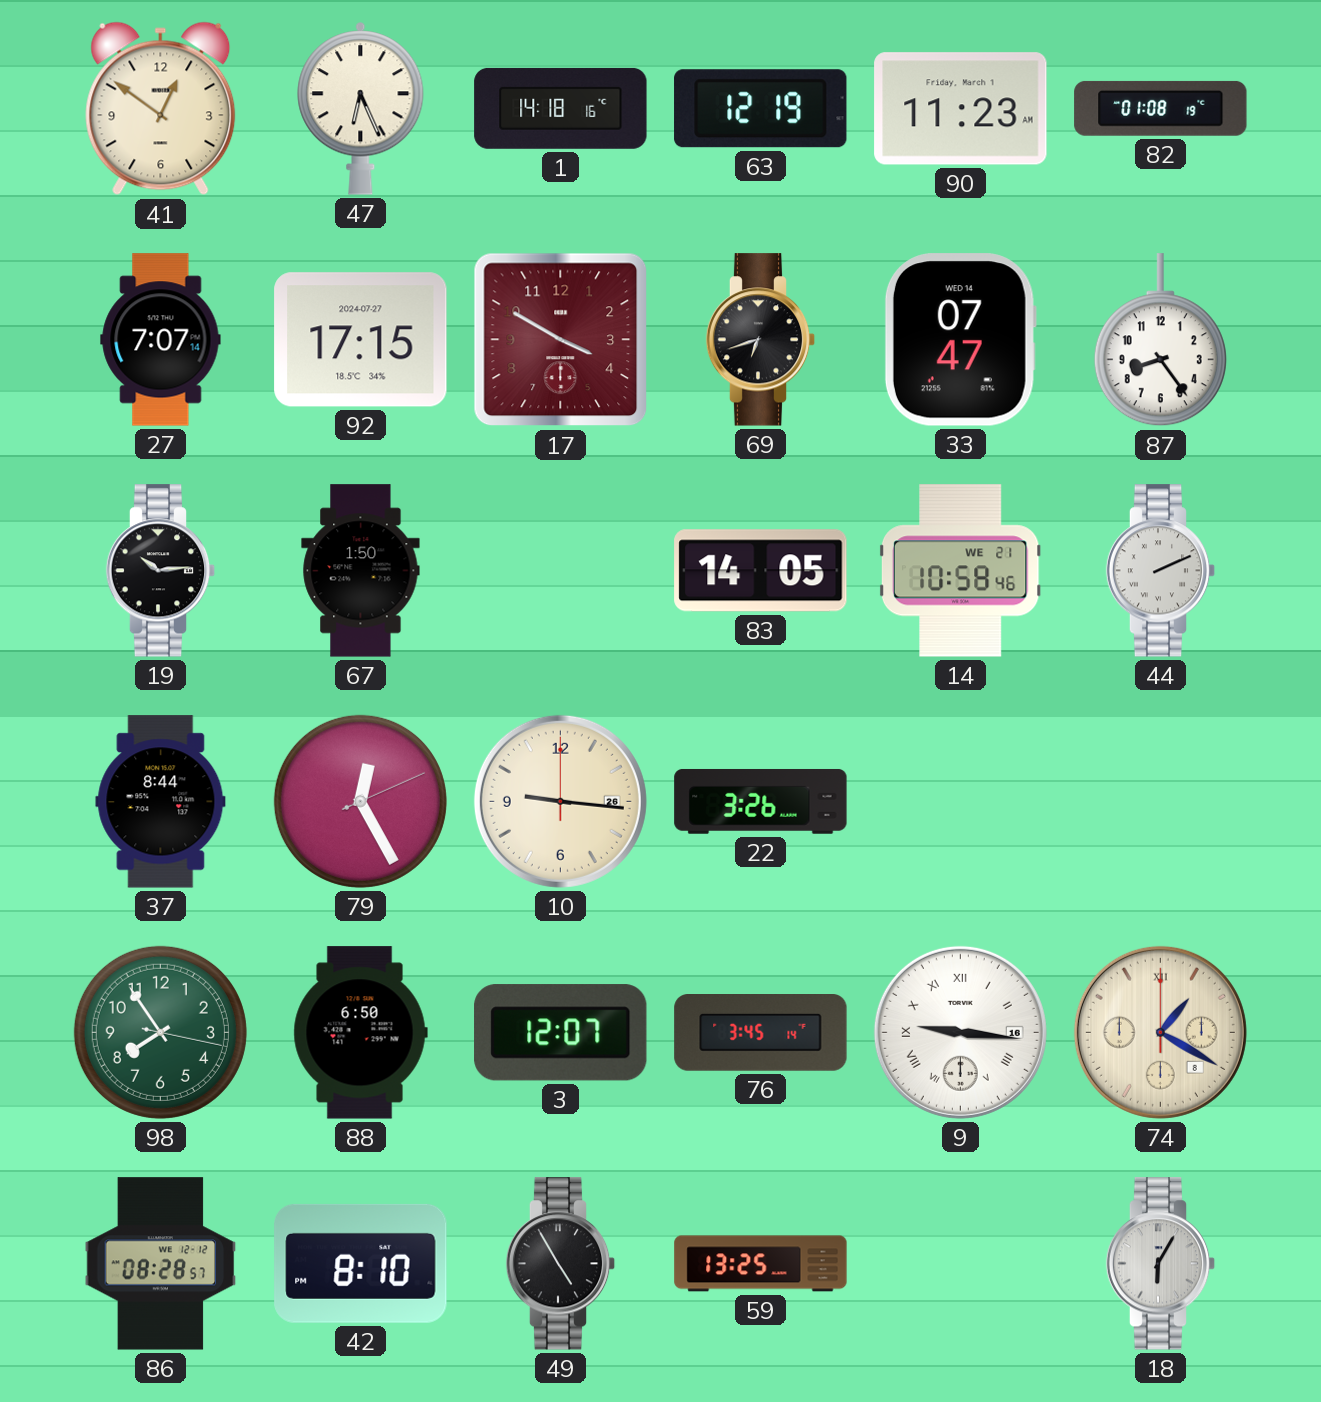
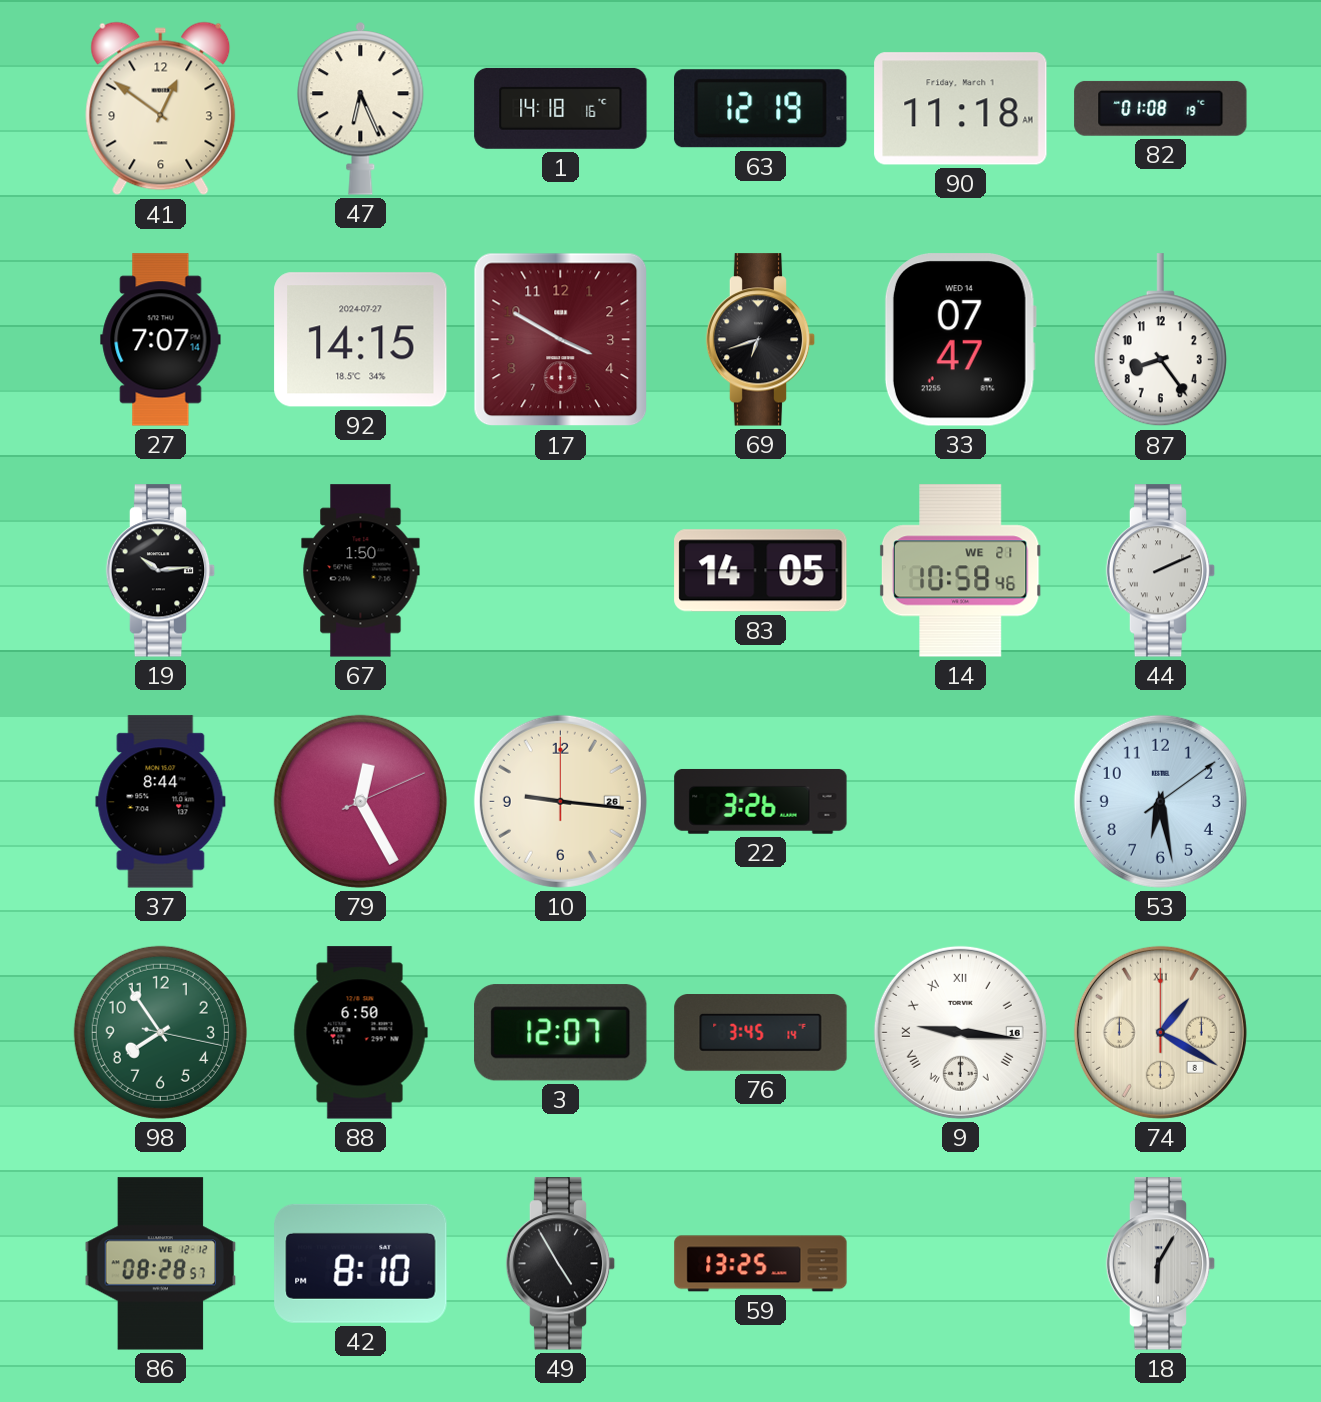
90: 11:23 -> 11:18 (961, 109)
92: 17:15 -> 14:15 (361, 340)
53: none -> 6:28 (1160, 801)
